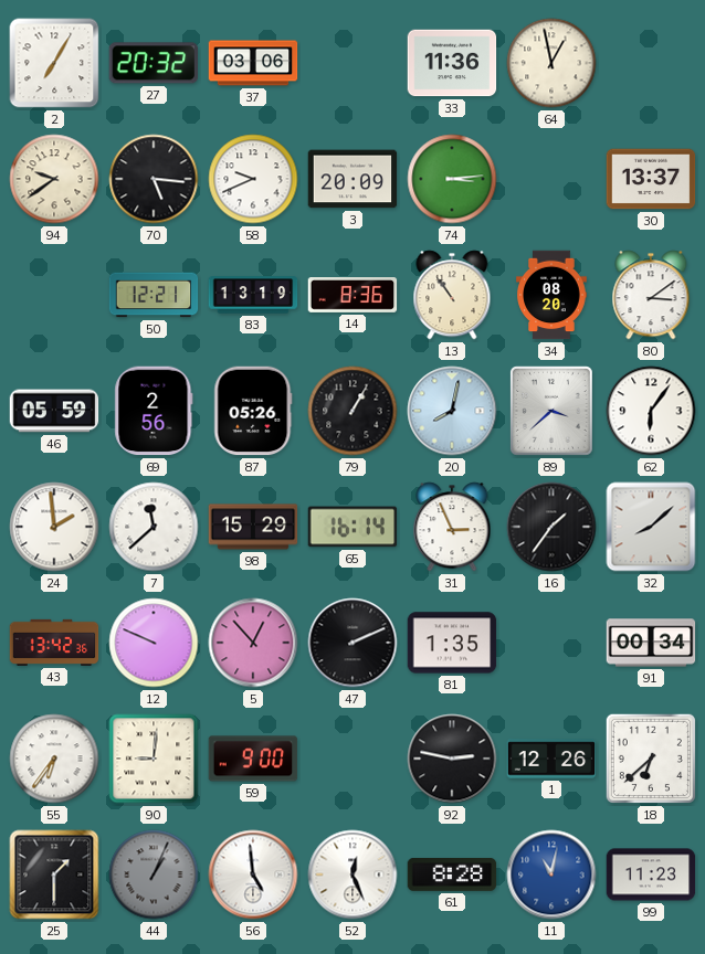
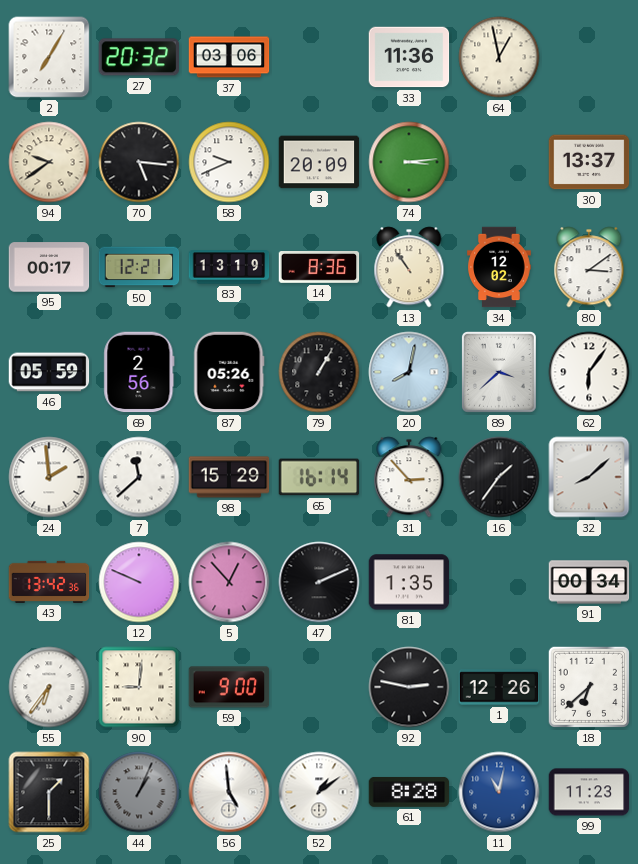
95: none -> 00:17 (49, 267)
34: 08:20 -> 12:02 (499, 267)
31: 2:56 -> 2:53 (409, 477)
52: 12:26 -> 1:09 (319, 792)
